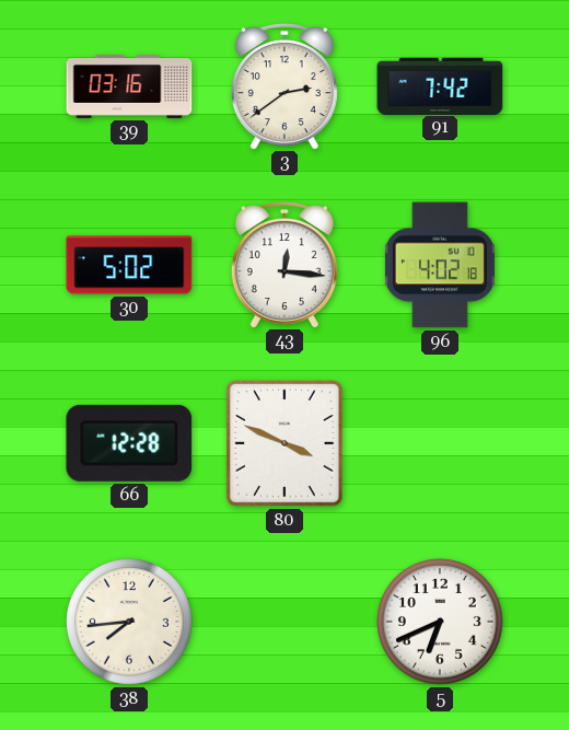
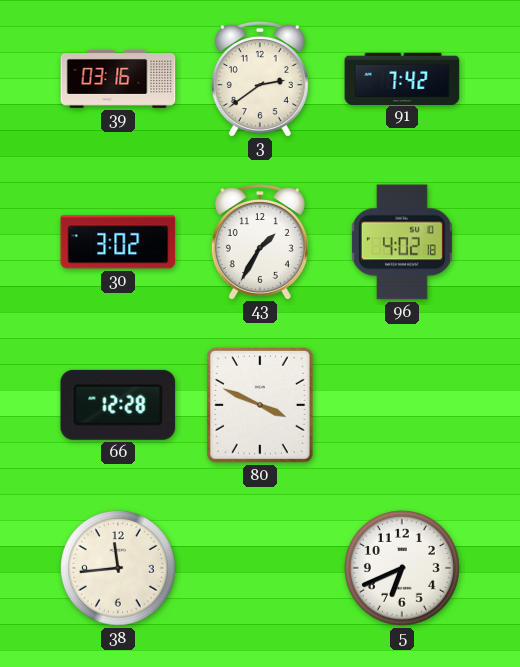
30: 5:02 -> 3:02 (118, 242)
43: 12:16 -> 1:35 (260, 242)
38: 7:44 -> 11:44 (119, 569)
